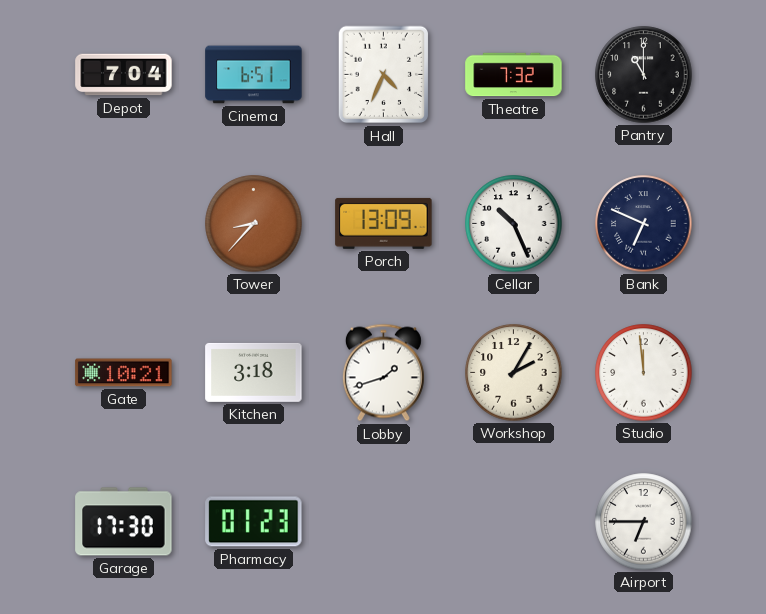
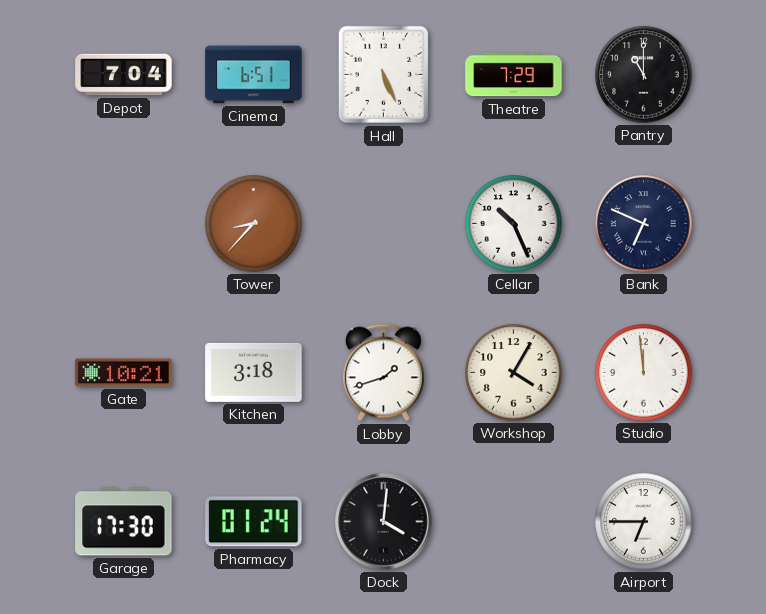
Hall: 4:34 -> 5:26 (384, 75)
Theatre: 7:32 -> 7:29 (514, 75)
Porch: 13:09 -> none (384, 223)
Workshop: 2:05 -> 4:05 (514, 373)
Pharmacy: 01:23 -> 01:24 (254, 522)
Dock: none -> 4:01 (384, 522)
